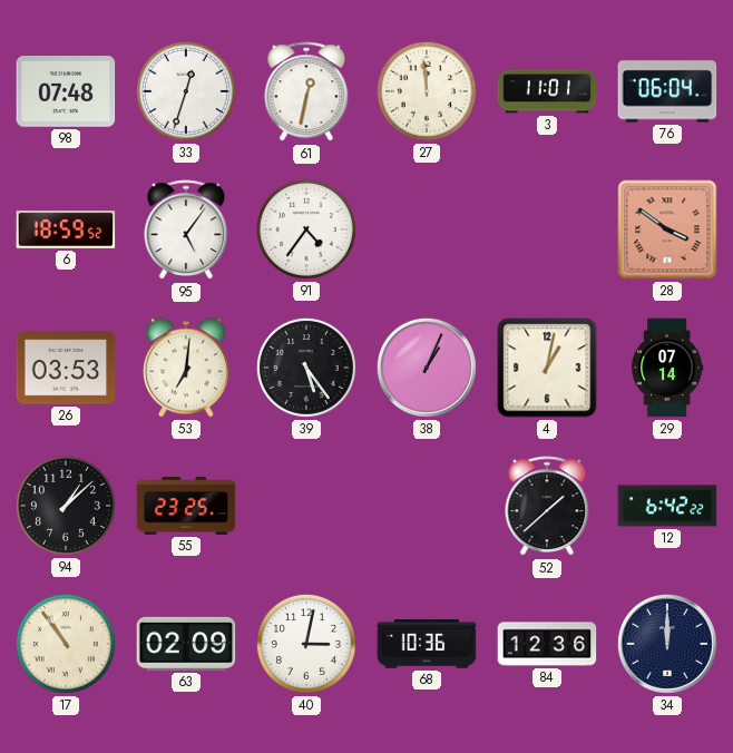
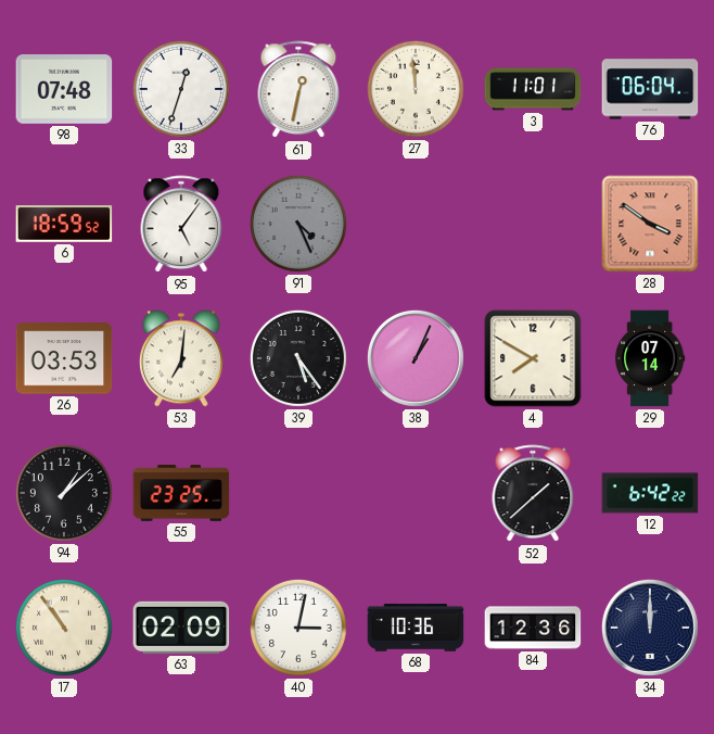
91: 4:36 -> 4:26 (298, 224)
91 dial: white -> grey (298, 224)
4: 1:02 -> 7:50 (533, 358)
